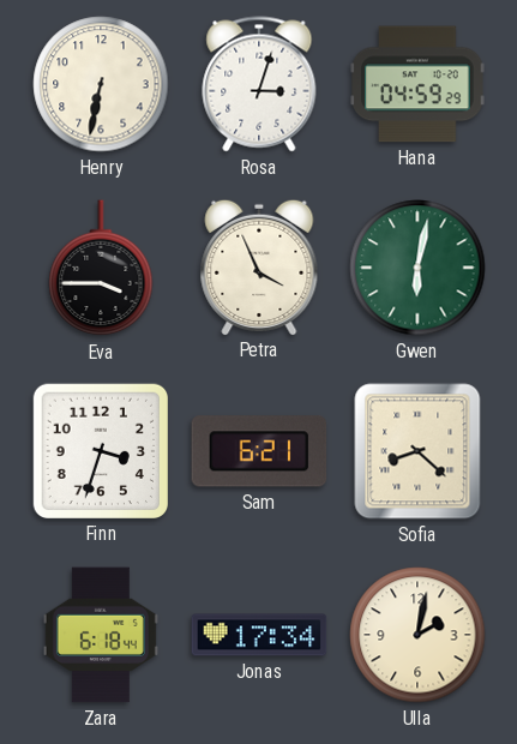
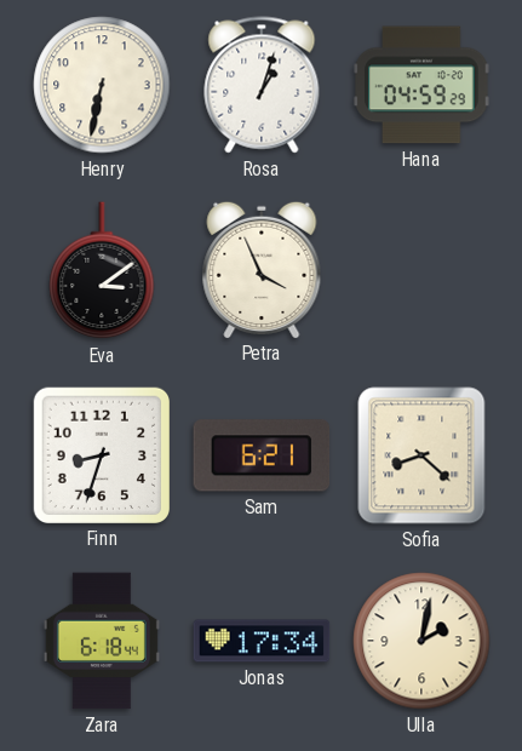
Rosa: 3:03 -> 1:03 (262, 85)
Eva: 3:45 -> 3:09 (102, 271)
Gwen: 6:02 -> none (417, 268)
Finn: 3:33 -> 8:33 (101, 454)
